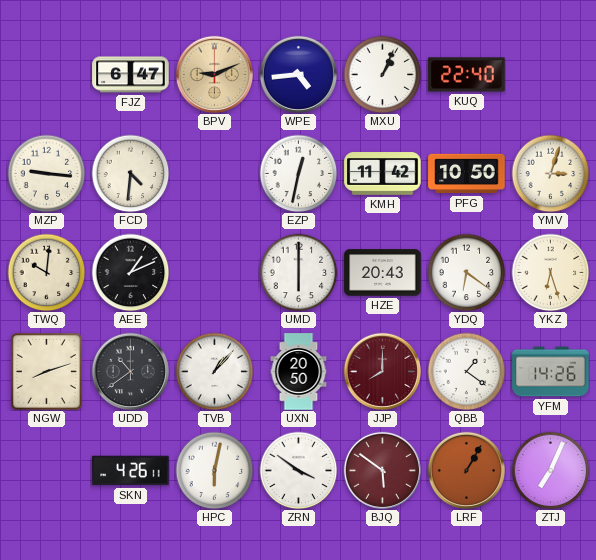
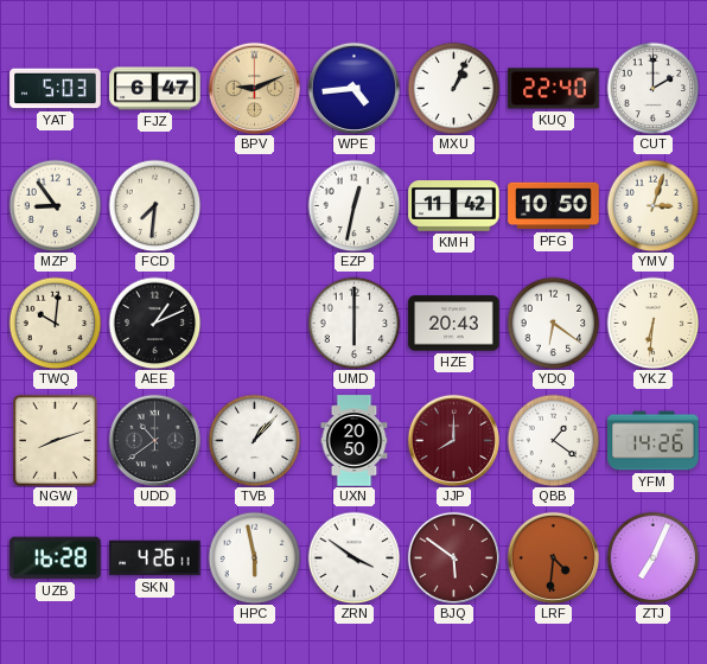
YAT: none -> 5:03 (56, 89)
CUT: none -> 2:00 (652, 88)
MZP: 9:16 -> 8:54 (55, 205)
FCD: 4:31 -> 7:31 (154, 205)
YKZ: 6:27 -> 6:31 (652, 323)
UZB: none -> 16:28 (56, 558)
HPC: 6:02 -> 5:58 (254, 557)
LRF: 1:05 -> 4:31 (553, 557)
